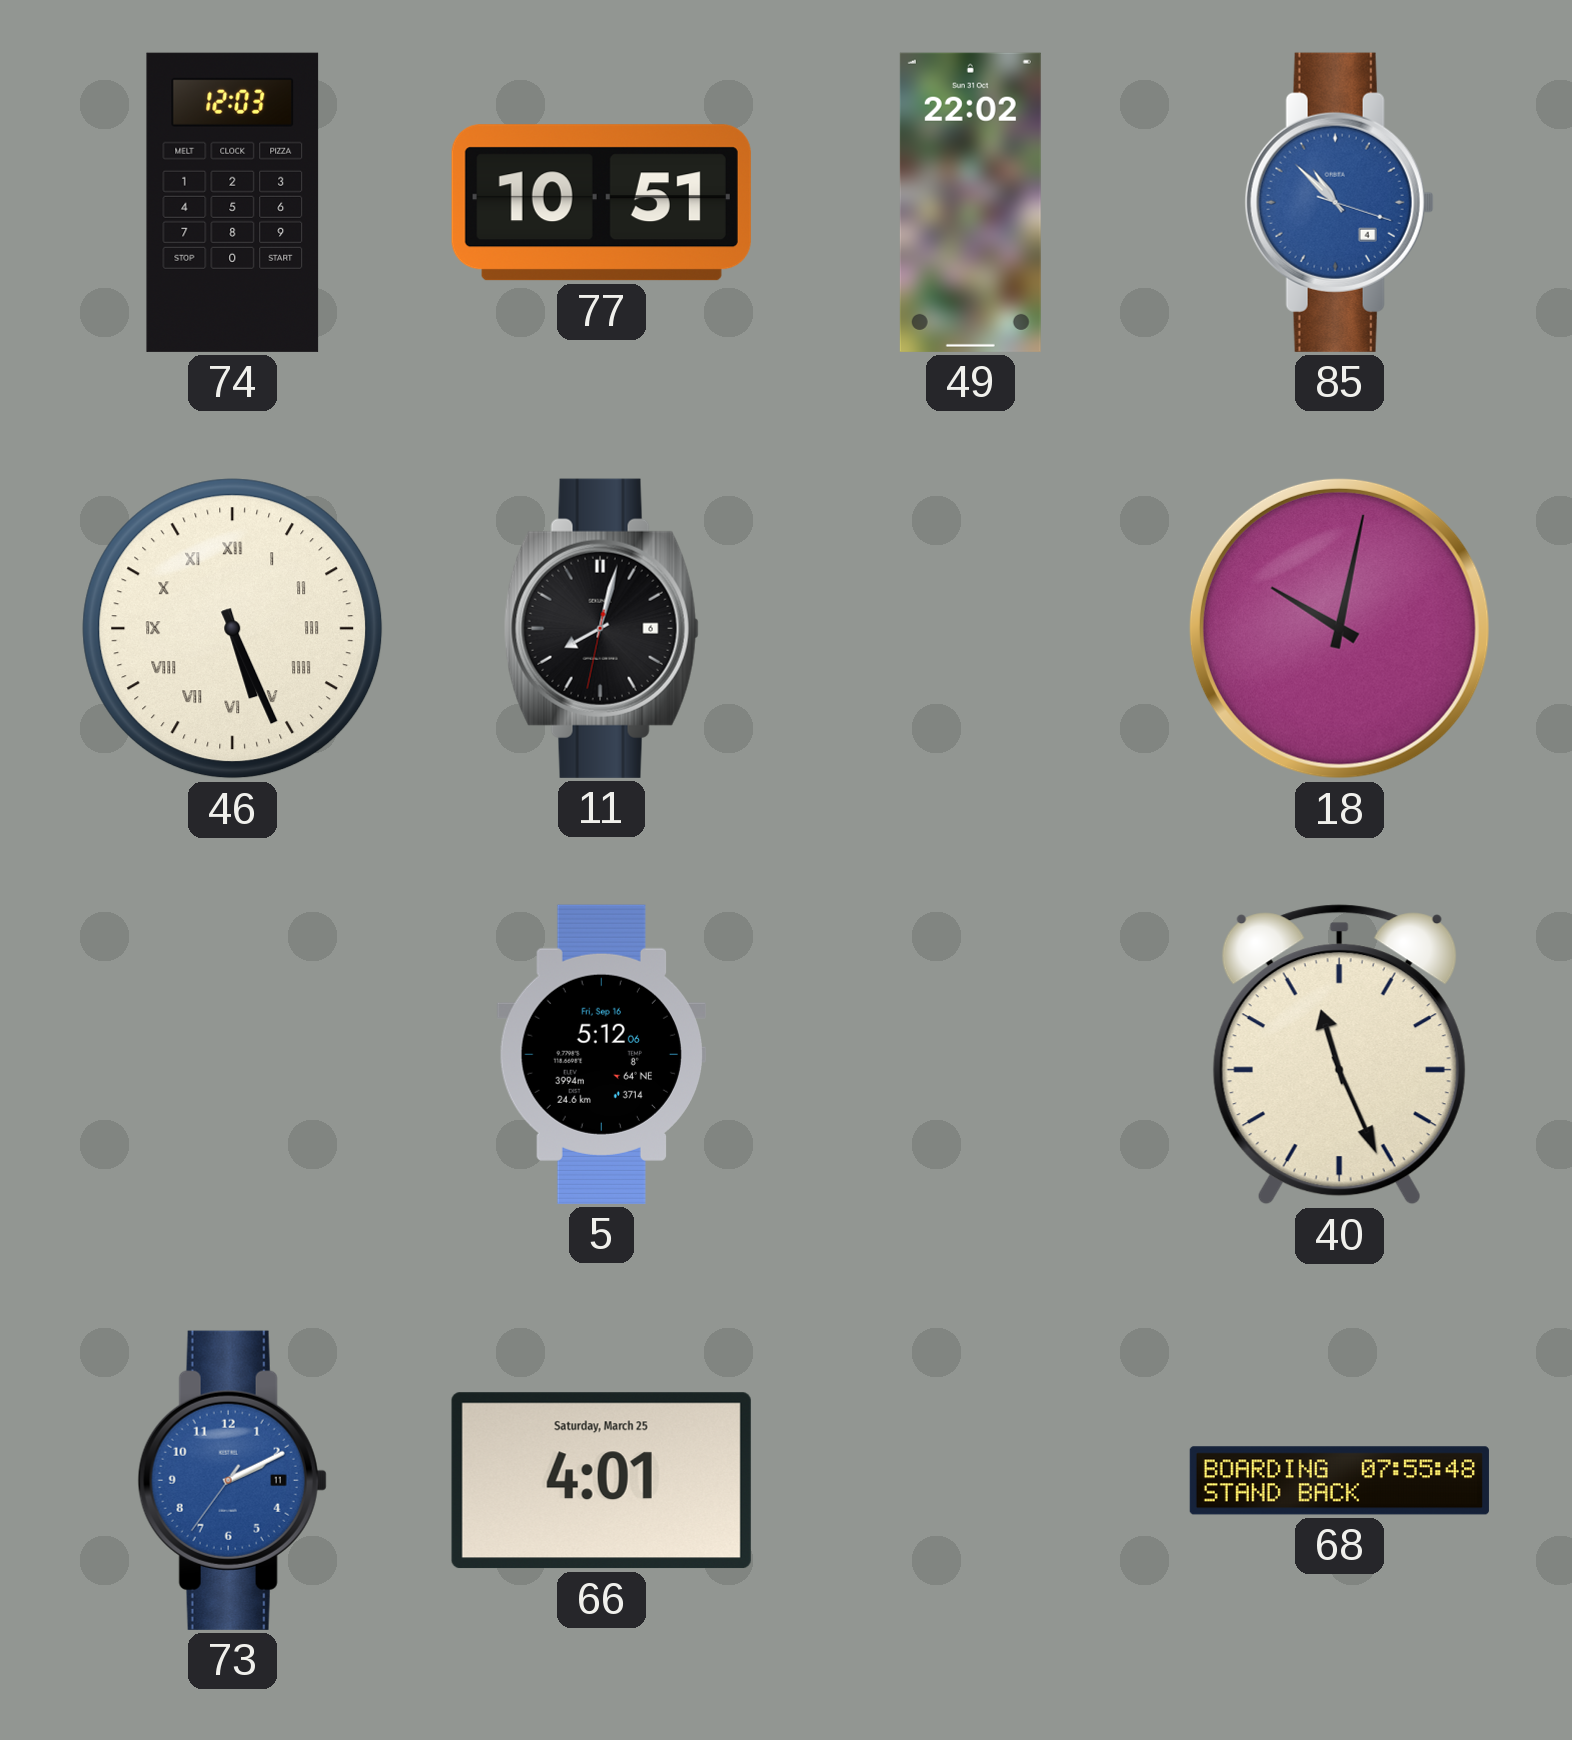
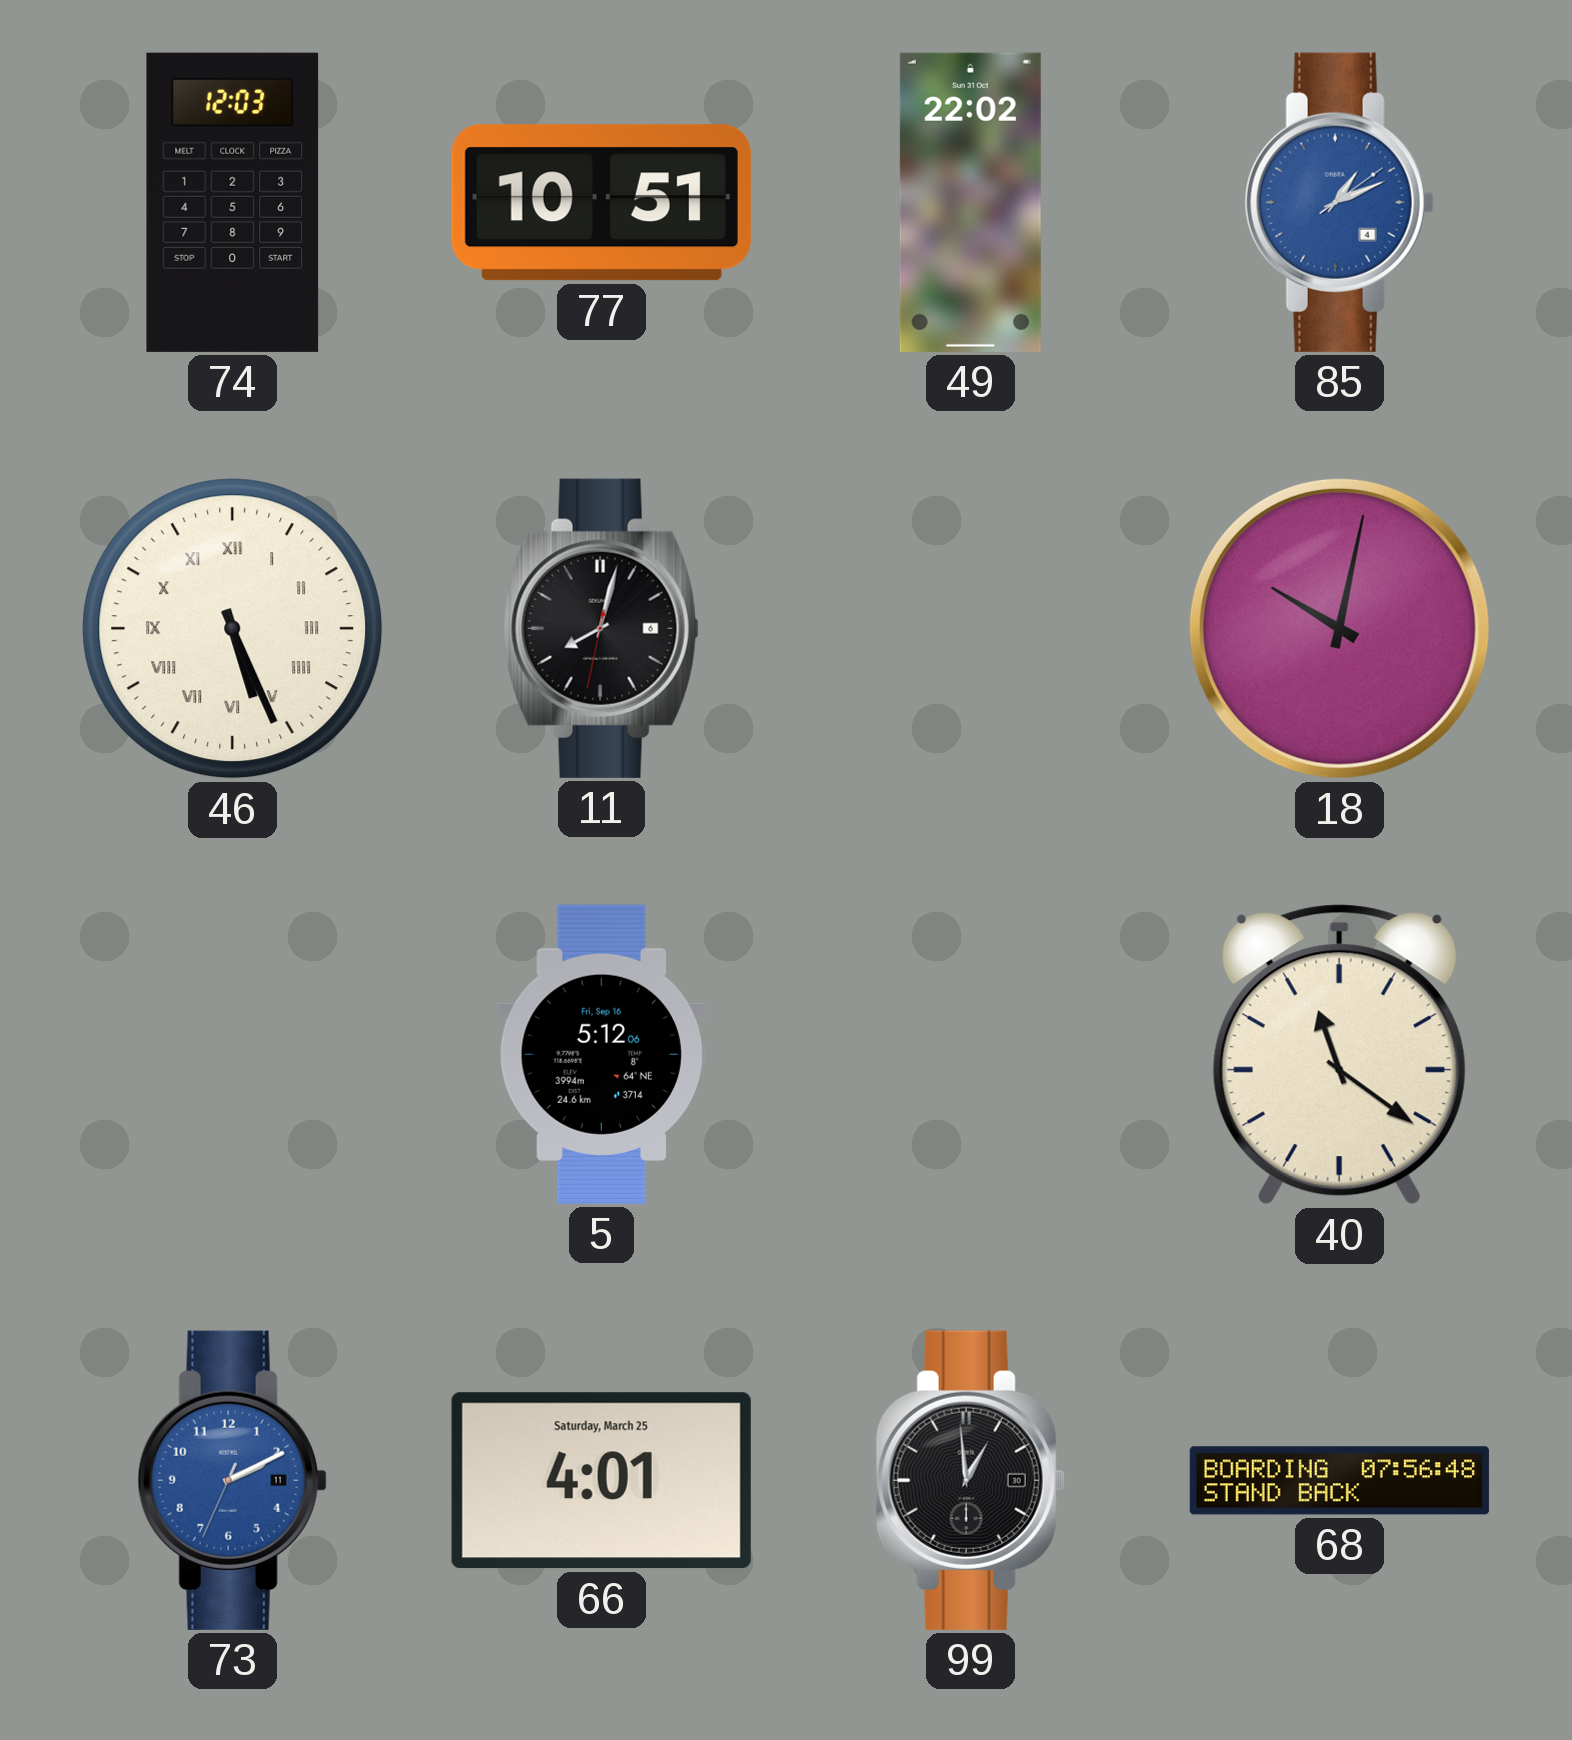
85: 10:52 -> 1:11 (1339, 202)
40: 11:26 -> 11:21 (1339, 1055)
73: 2:10:36 -> 2:10:34 (232, 1480)
99: none -> 12:59 (970, 1480)
68: 07:55 -> 07:56 (1339, 1481)
